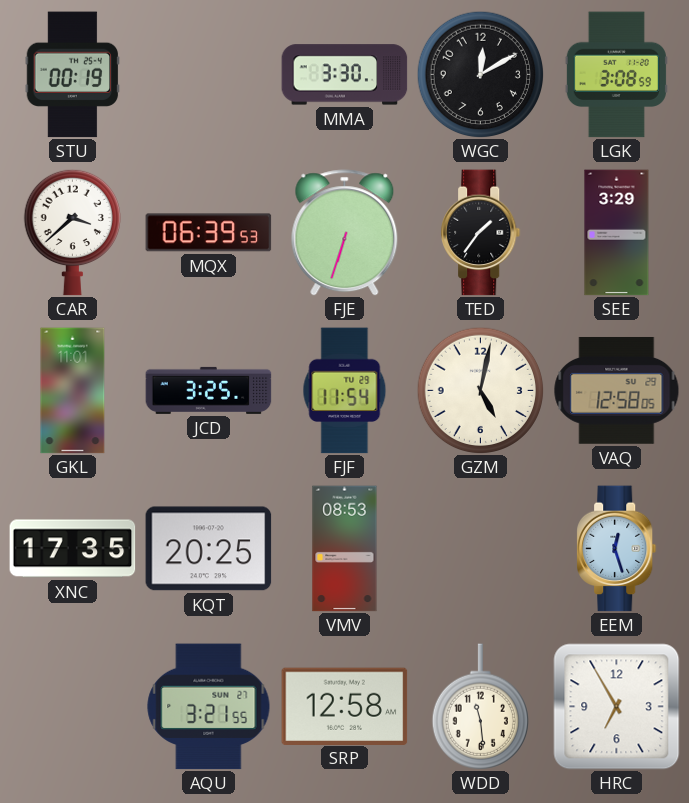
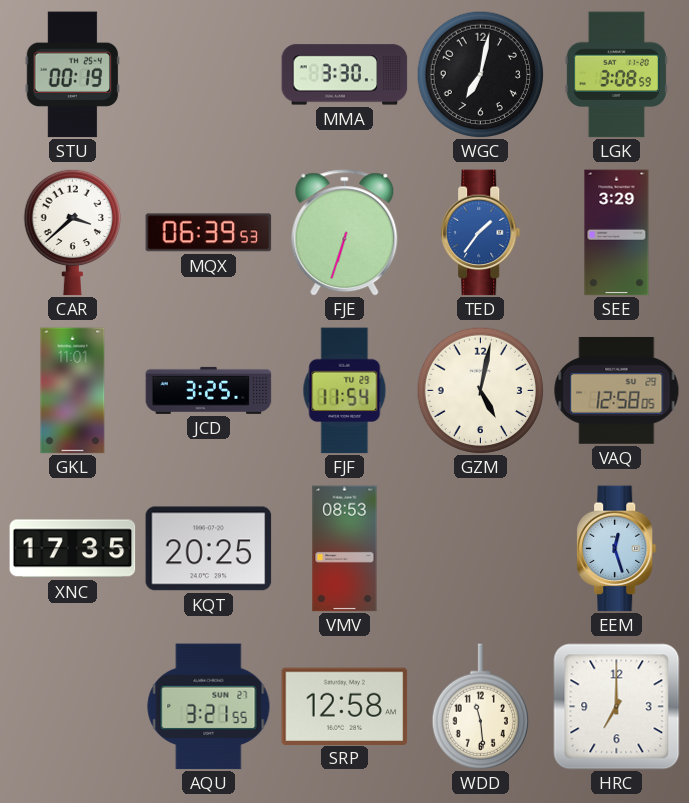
WGC: 12:10 -> 7:02 (480, 74)
TED dial: black -> blue (481, 233)
HRC: 6:55 -> 7:00 (617, 707)
